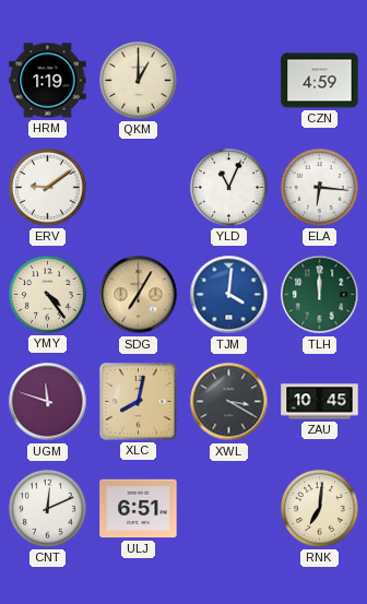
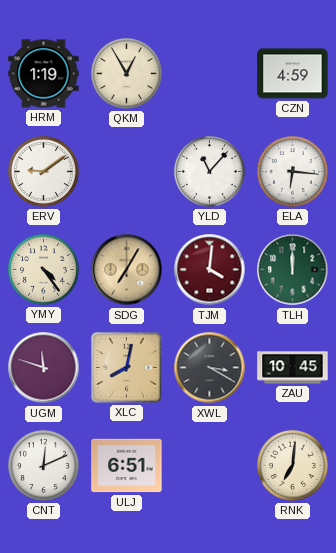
QKM: 1:00 -> 12:55 (126, 73)
YLD: 11:04 -> 11:07 (209, 171)
TJM dial: blue -> burgundy (210, 270)
